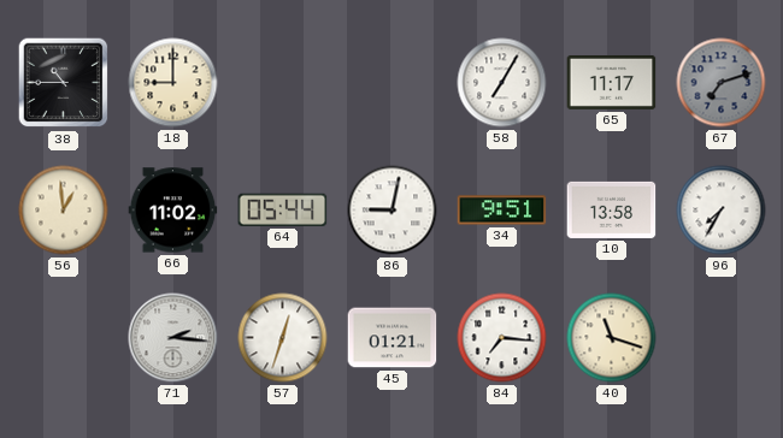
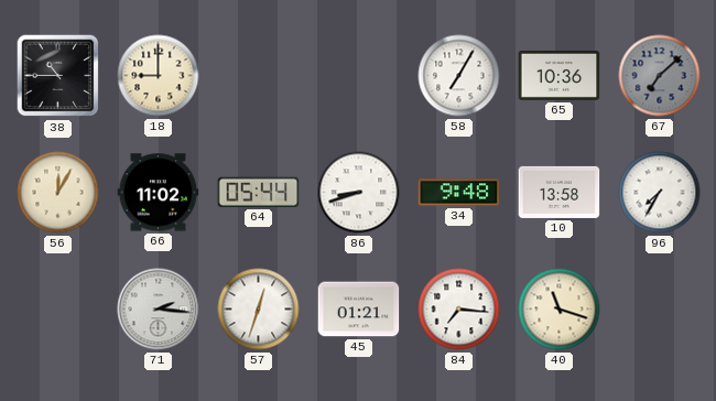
65: 11:17 -> 10:36 (560, 75)
67: 7:12 -> 7:08 (660, 76)
56: 12:59 -> 12:05 (58, 193)
86: 9:02 -> 8:42 (359, 193)
34: 9:51 -> 9:48 (459, 193)
